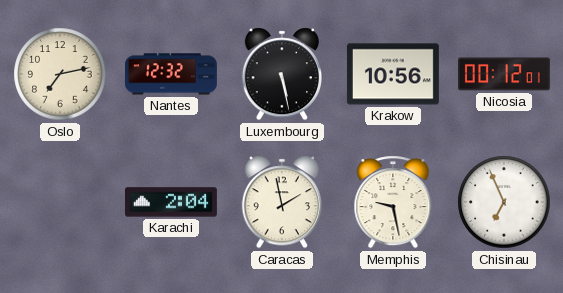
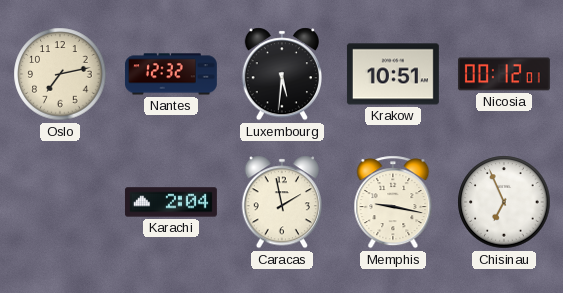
Luxembourg: 5:28 -> 5:31 (281, 74)
Krakow: 10:56 -> 10:51 (393, 74)
Memphis: 9:28 -> 9:17 (393, 202)
